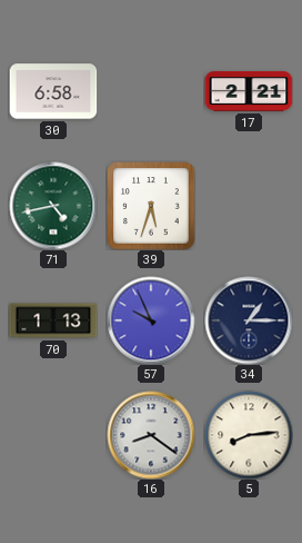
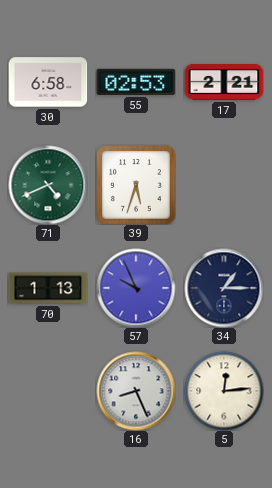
55: none -> 02:53 (136, 82)
71: 4:43 -> 4:41 (48, 185)
16: 8:21 -> 8:26 (136, 391)
5: 8:14 -> 12:14 (224, 391)
